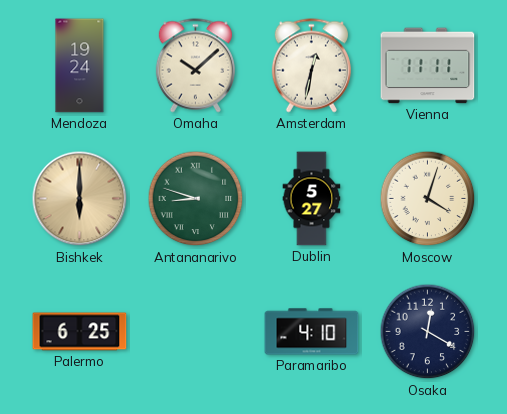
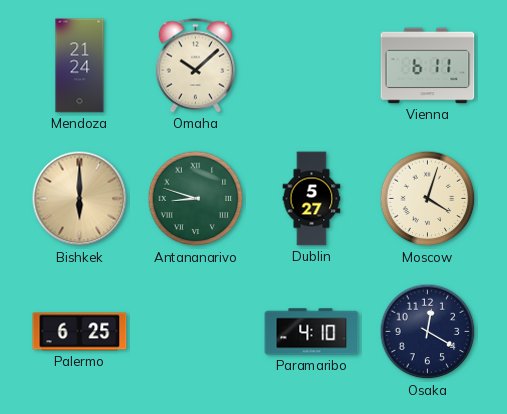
Mendoza: 19:24 -> 21:24 (80, 66)
Amsterdam: 12:32 -> none (311, 66)
Vienna: 11:11 -> 6:11 (428, 66)
